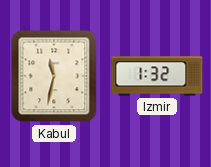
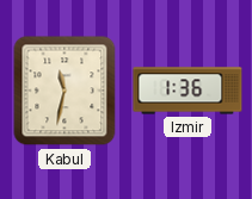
Izmir: 1:32 -> 1:36 (188, 91)
